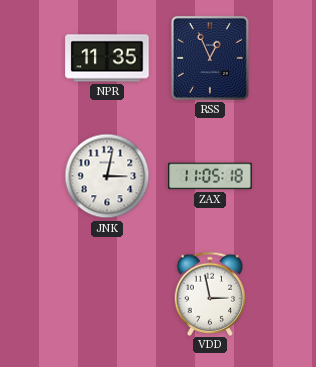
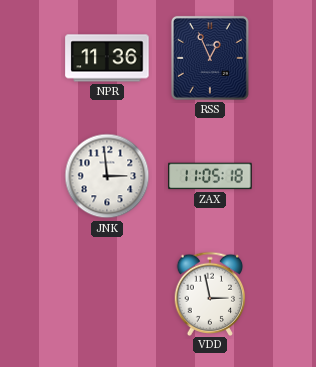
NPR: 11:35 -> 11:36 (107, 58)
JNK: 3:02 -> 2:59 (107, 176)
